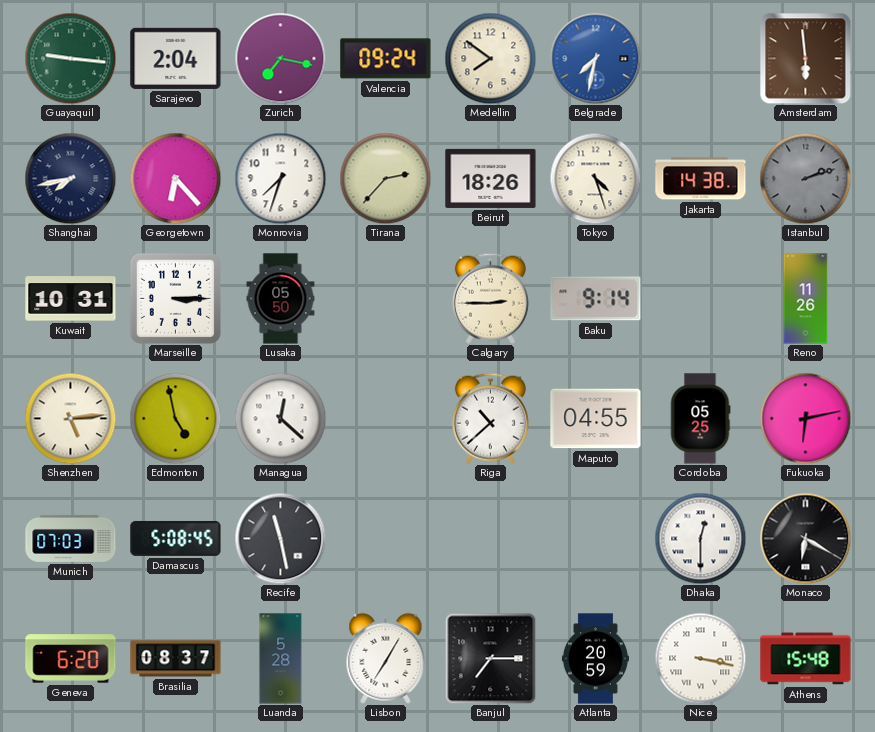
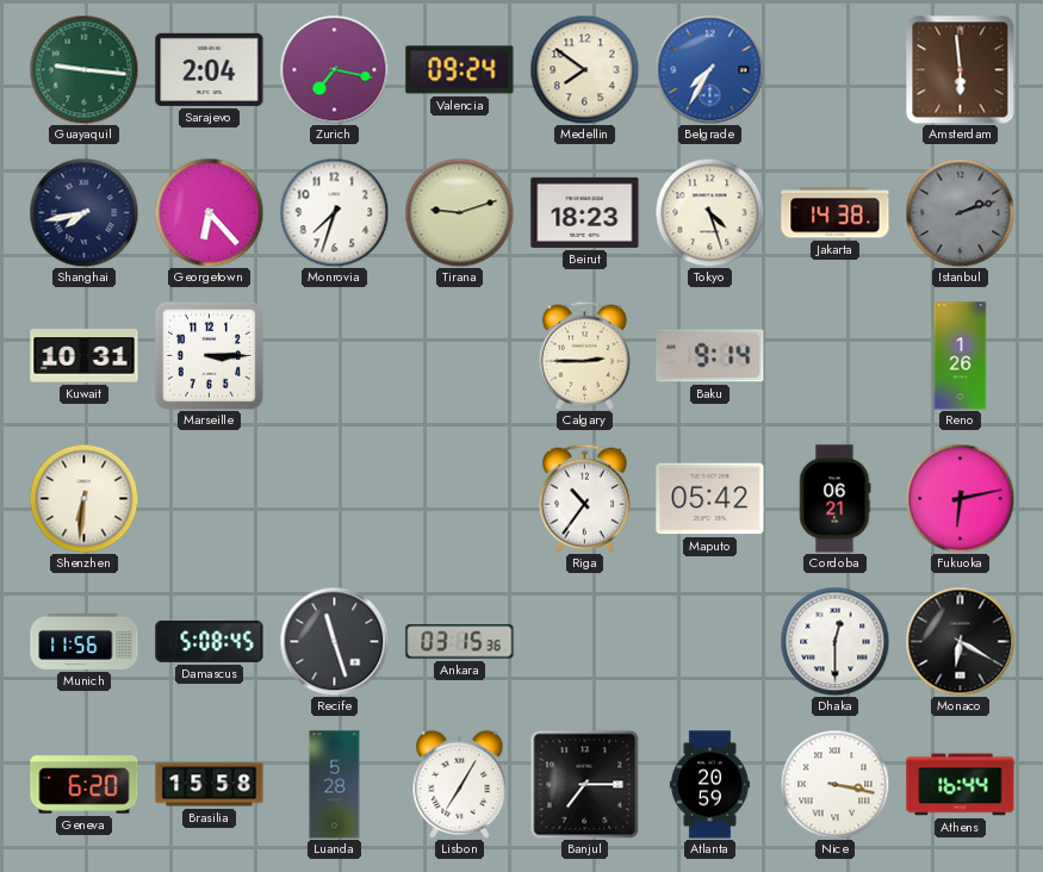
Belgrade: 7:32 -> 7:35 (709, 69)
Tirana: 2:37 -> 9:12 (459, 212)
Beirut: 18:26 -> 18:23 (585, 212)
Lusaka: 05:50 -> none (281, 299)
Reno: 11:26 -> 1:26 (961, 356)
Shenzhen: 5:14 -> 6:31 (83, 498)
Edmonton: 4:58 -> none (175, 418)
Managua: 12:22 -> none (280, 418)
Riga: 10:38 -> 10:36 (584, 498)
Maputo: 04:55 -> 05:42 (710, 499)
Cordoba: 05:25 -> 06:21 (834, 499)
Munich: 07:03 -> 11:56 (85, 641)
Recife: 11:28 -> 11:27 (334, 641)
Ankara: none -> 03:15 (460, 642)
Brasilia: 08:37 -> 15:58 (210, 785)
Athens: 15:48 -> 16:44 (961, 785)
